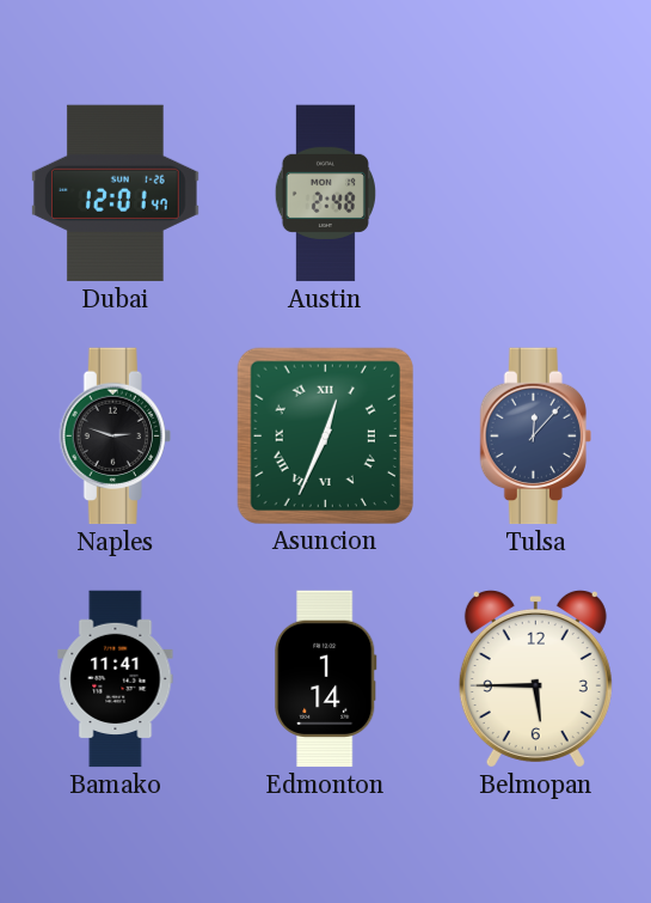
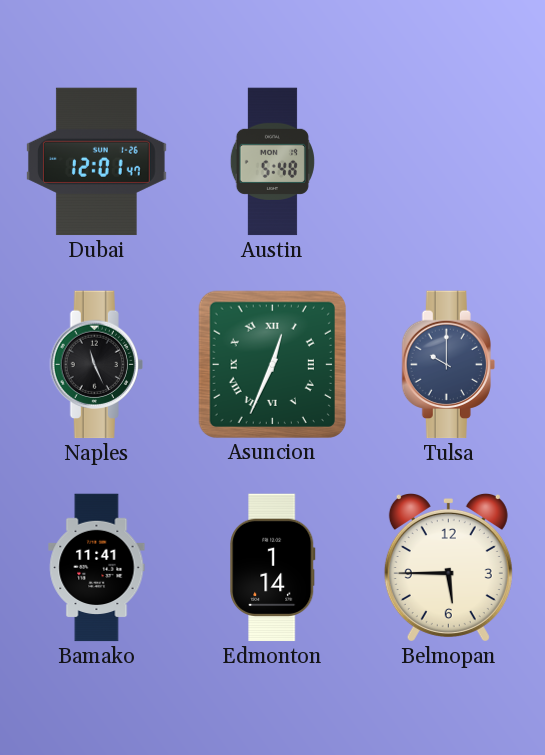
Austin: 2:48 -> 5:48 (272, 162)
Naples: 2:48 -> 11:26 (96, 365)
Tulsa: 12:07 -> 10:00 (448, 365)
